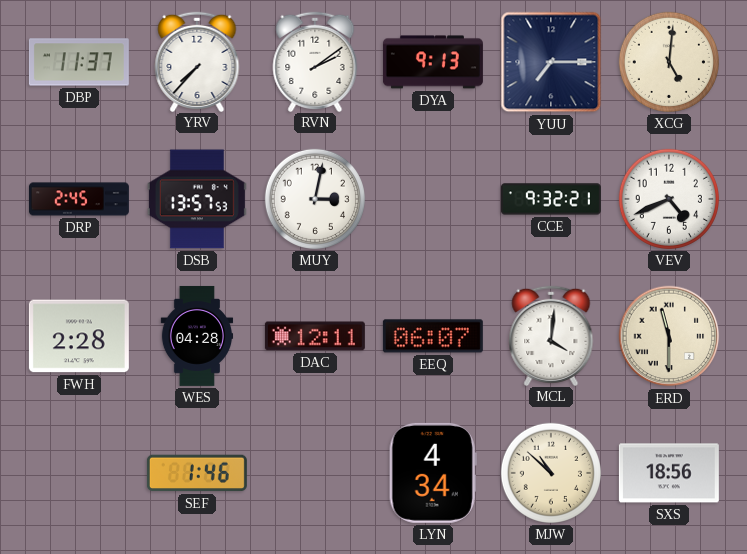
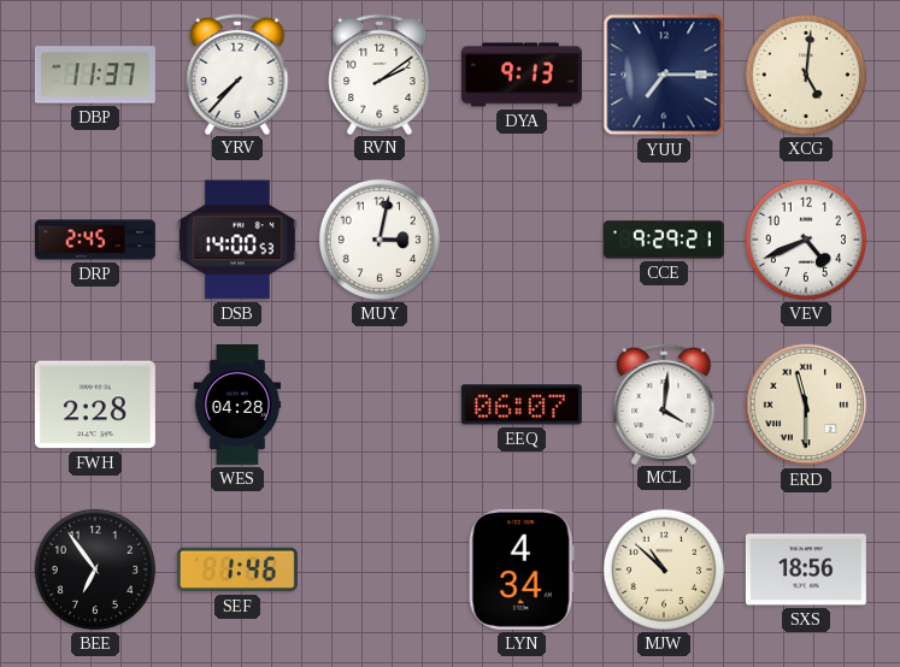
DSB: 13:57 -> 14:00 (237, 240)
CCE: 9:32 -> 9:29 (664, 240)
DAC: 12:11 -> none (315, 336)
BEE: none -> 6:54 (95, 569)
